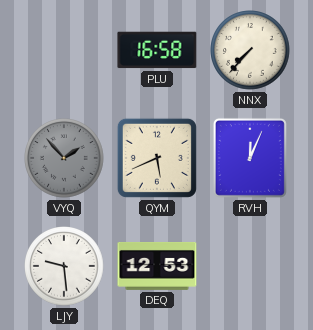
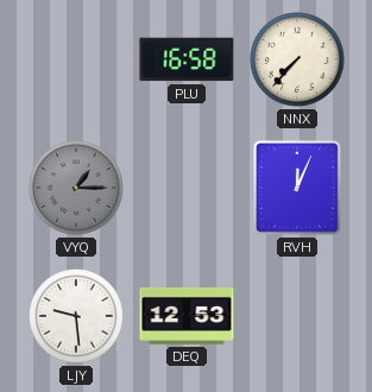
VYQ: 1:53 -> 1:15 (76, 188)
QYM: 5:41 -> none (157, 158)
